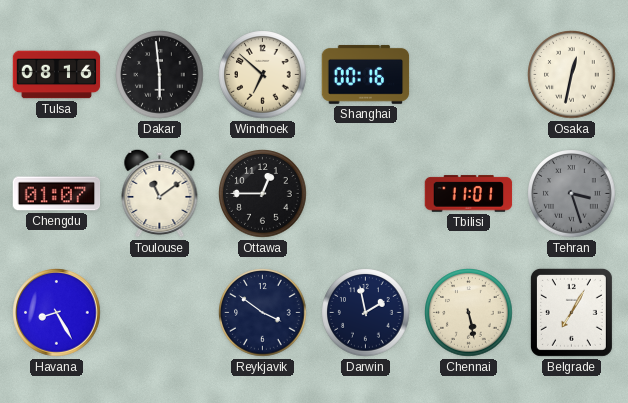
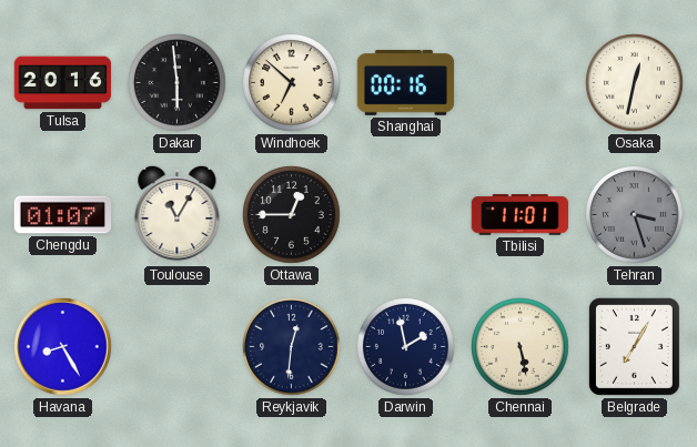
Tulsa: 08:16 -> 20:16 (63, 83)
Toulouse: 11:09 -> 11:05 (178, 214)
Reykjavik: 3:51 -> 12:31 (292, 347)
